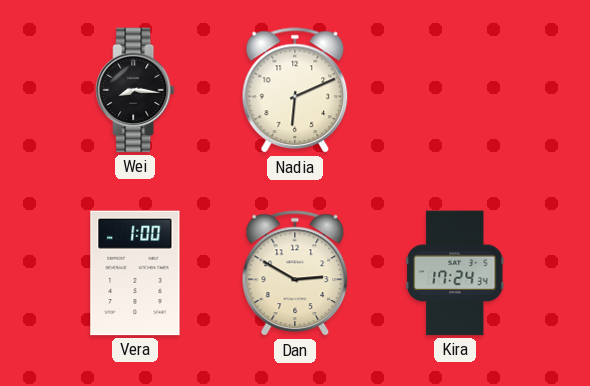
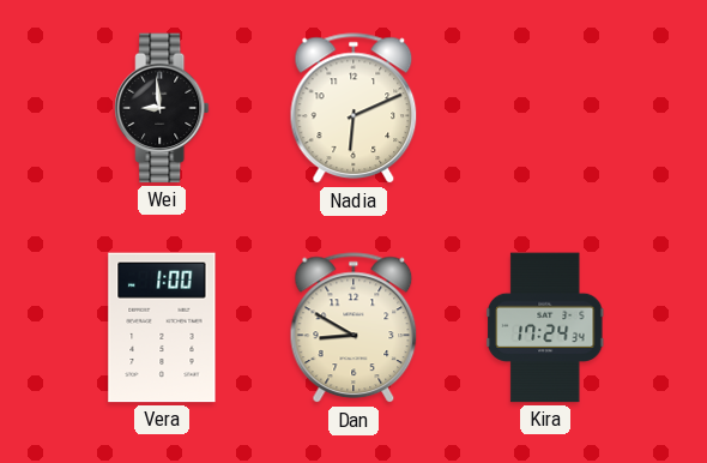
Wei: 8:16 -> 8:59 (162, 108)
Dan: 2:50 -> 8:50 (353, 329)
